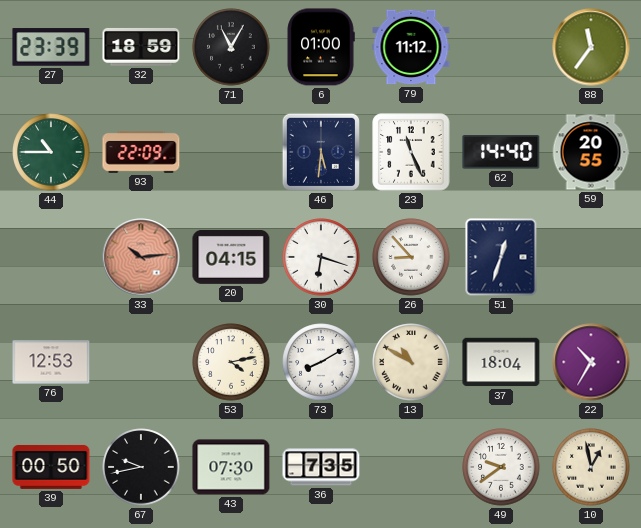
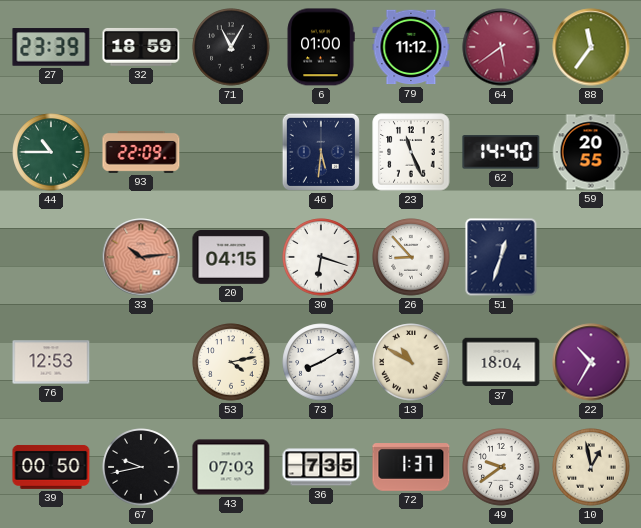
64: none -> 5:39 (501, 47)
43: 07:30 -> 07:03 (231, 467)
72: none -> 1:37 (411, 467)
